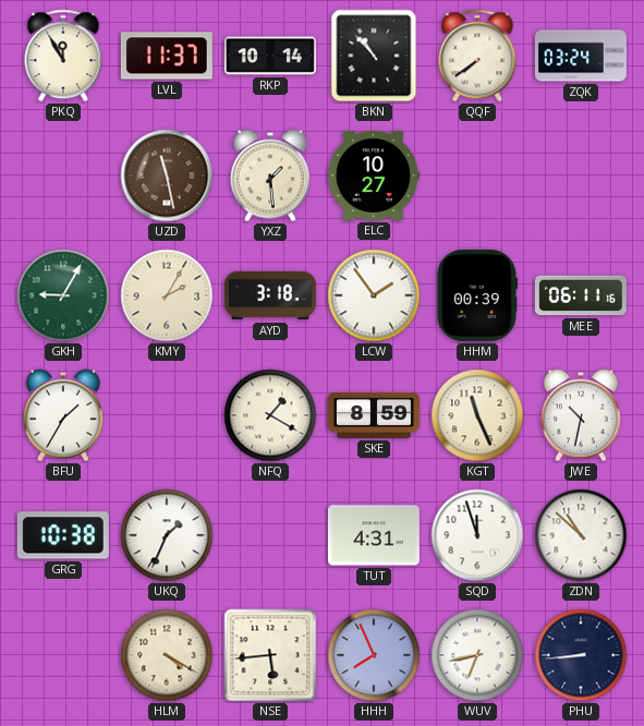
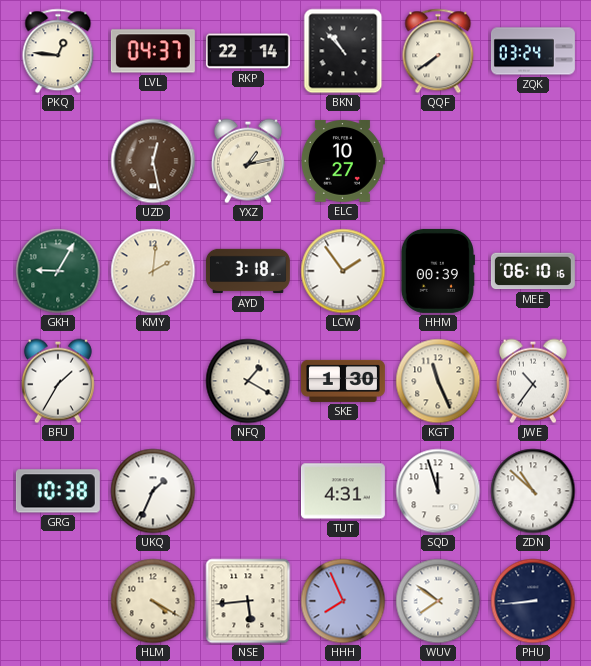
PKQ: 11:55 -> 12:46 (58, 51)
LVL: 11:37 -> 04:37 (153, 51)
RKP: 10:14 -> 22:14 (248, 51)
UZD: 11:28 -> 12:28 (153, 161)
YXZ: 1:29 -> 1:13 (248, 161)
KMY: 2:05 -> 2:01 (153, 271)
MEE: 06:11 -> 06:10 (533, 271)
SKE: 8:59 -> 1:30 (343, 381)
JWE: 10:32 -> 10:36 (533, 381)
WUV: 6:43 -> 7:51 (438, 601)
